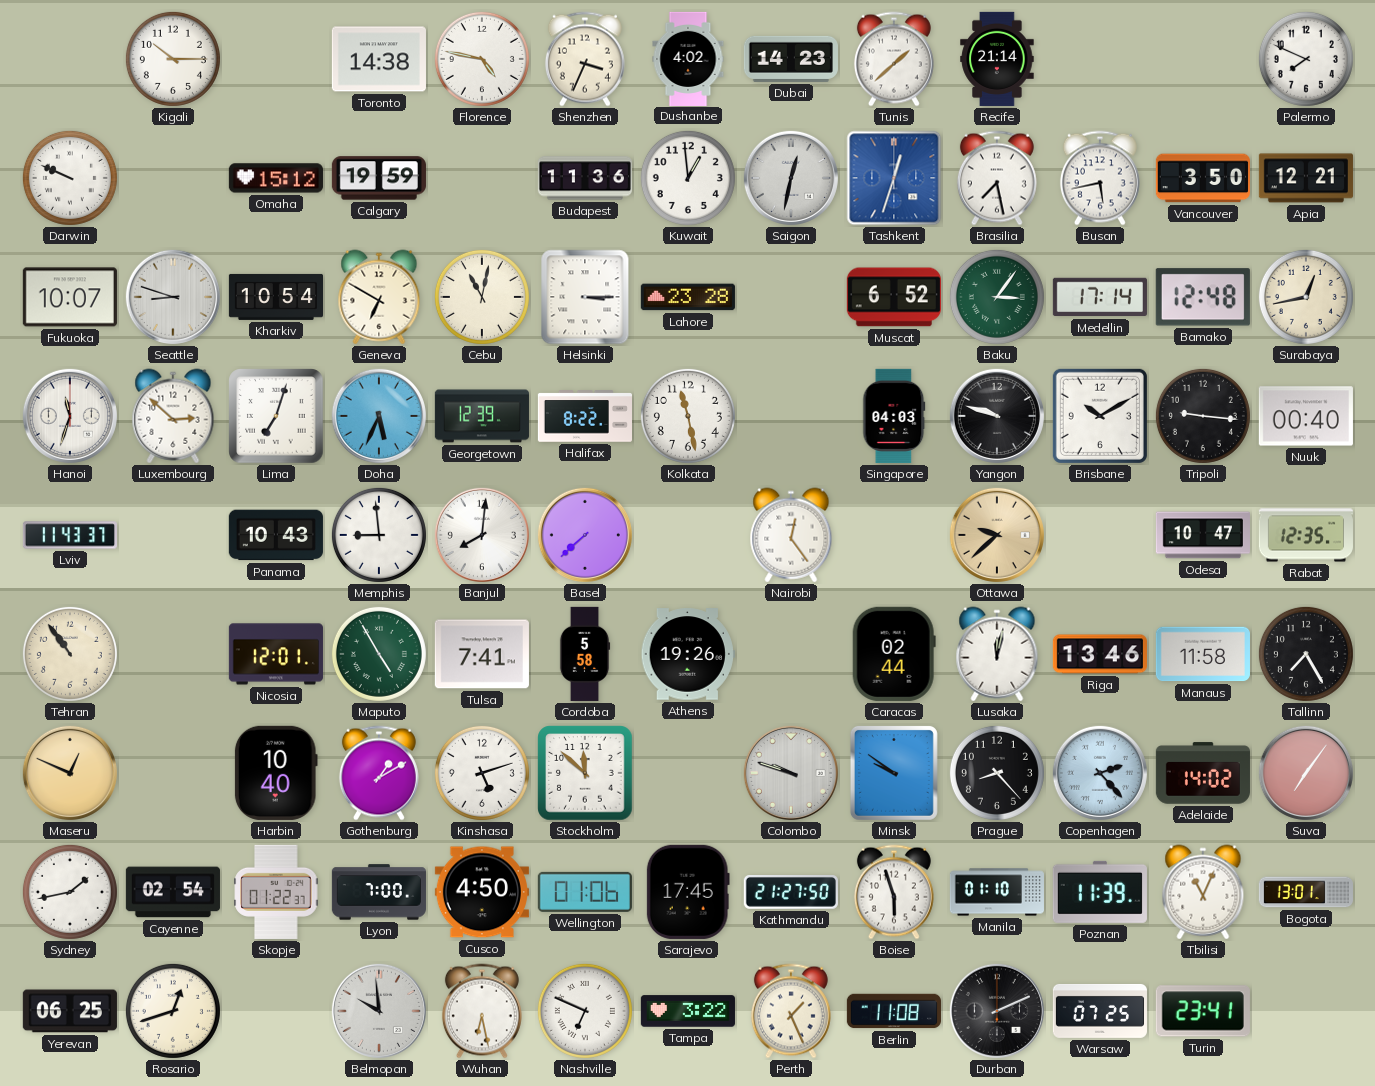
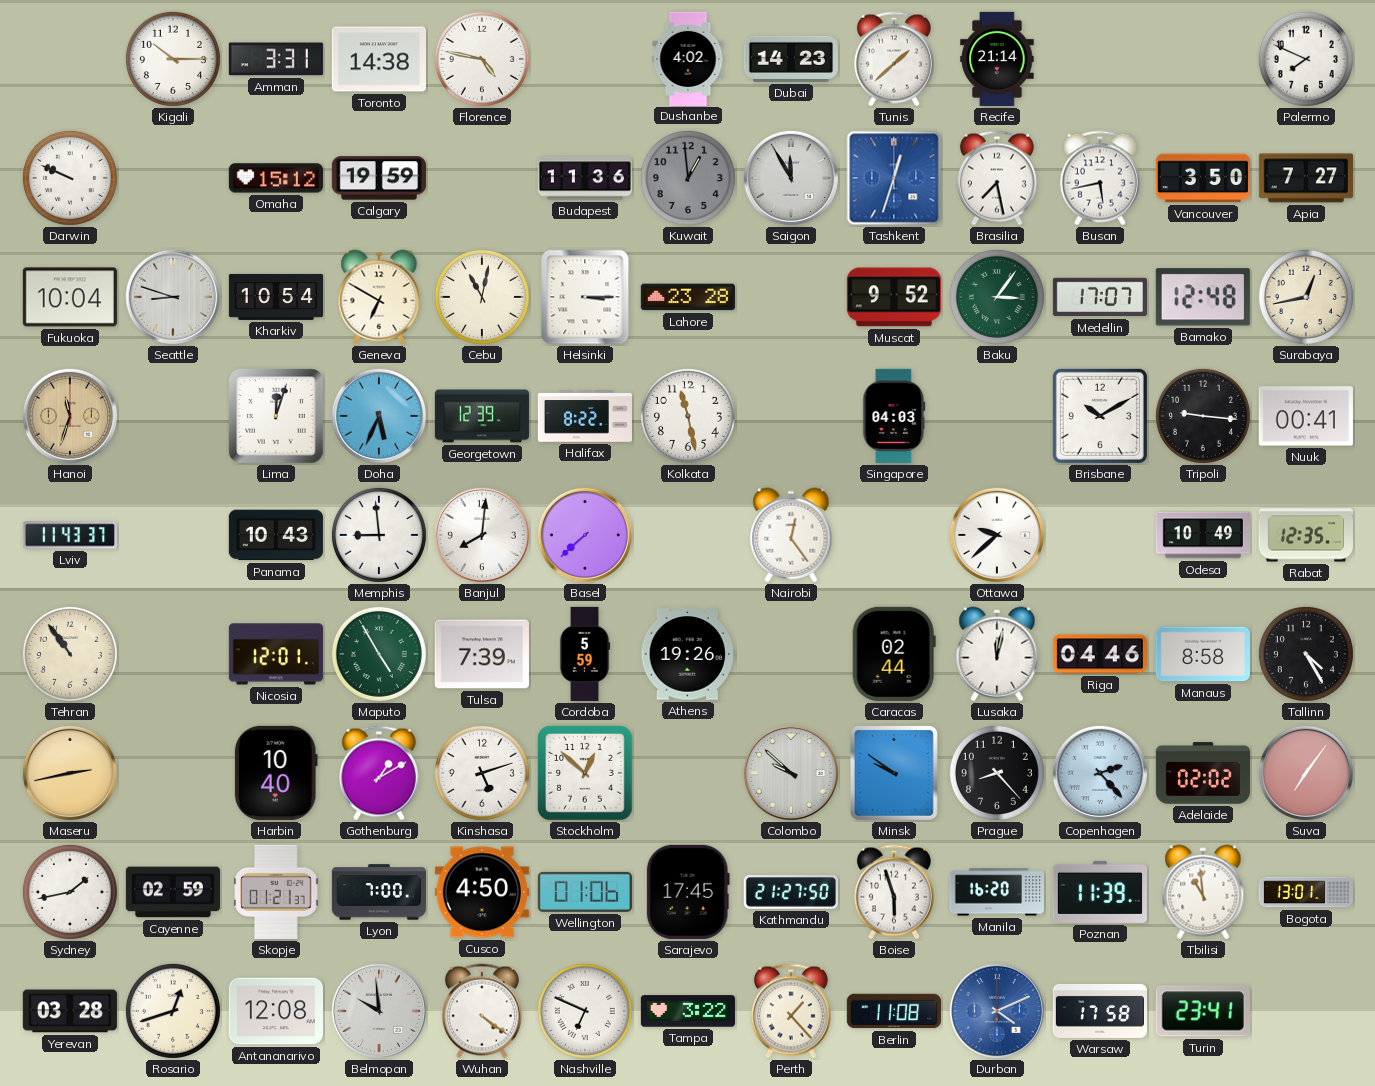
Amman: none -> 3:31 (276, 59)
Shenzhen: 3:34 -> none (585, 59)
Kuwait dial: white -> grey (688, 178)
Saigon: 12:32 -> 11:55 (791, 178)
Apia: 12:21 -> 7:27 (1306, 178)
Fukuoka: 10:07 -> 10:04 (70, 297)
Muscat: 6:52 -> 9:52 (894, 297)
Medellin: 17:14 -> 17:07 (1100, 297)
Hanoi dial: white -> champagne (70, 416)
Luxembourg: 2:52 -> none (173, 416)
Lima: 7:03 -> 12:03 (276, 416)
Yangon: 9:48 -> none (997, 416)
Nuuk: 00:40 -> 00:41 (1306, 416)
Ottawa dial: champagne -> white (997, 535)
Odesa: 10:47 -> 10:49 (1203, 535)
Tulsa: 7:41 -> 7:39 (482, 654)
Cordoba: 5:58 -> 5:59 (585, 654)
Riga: 13:46 -> 04:46 (1100, 654)
Manaus: 11:58 -> 8:58 (1203, 654)
Tallinn: 7:25 -> 4:25 (1306, 654)
Maseru: 12:49 -> 2:43 (70, 773)
Stockholm: 11:52 -> 12:52 (585, 773)
Colombo: 9:48 -> 9:52 (791, 773)
Adelaide: 14:02 -> 02:02 (1203, 773)
Cayenne: 02:54 -> 02:59 (173, 892)
Skopje: 01:22 -> 01:21 (276, 892)
Manila: 01:10 -> 16:20 (997, 892)
Tbilisi: 11:04 -> 10:59 (1203, 892)
Yerevan: 06:25 -> 03:28 (70, 1011)
Antananarivo: none -> 12:08 (276, 1011)
Wuhan: 6:28 -> 4:21 (482, 1011)
Perth: 1:26 -> 1:23 (791, 1011)
Durban: 2:11 -> 4:11 (997, 1011)
Durban dial: black -> blue (997, 1011)
Warsaw: 07:25 -> 17:58 (1099, 1011)
